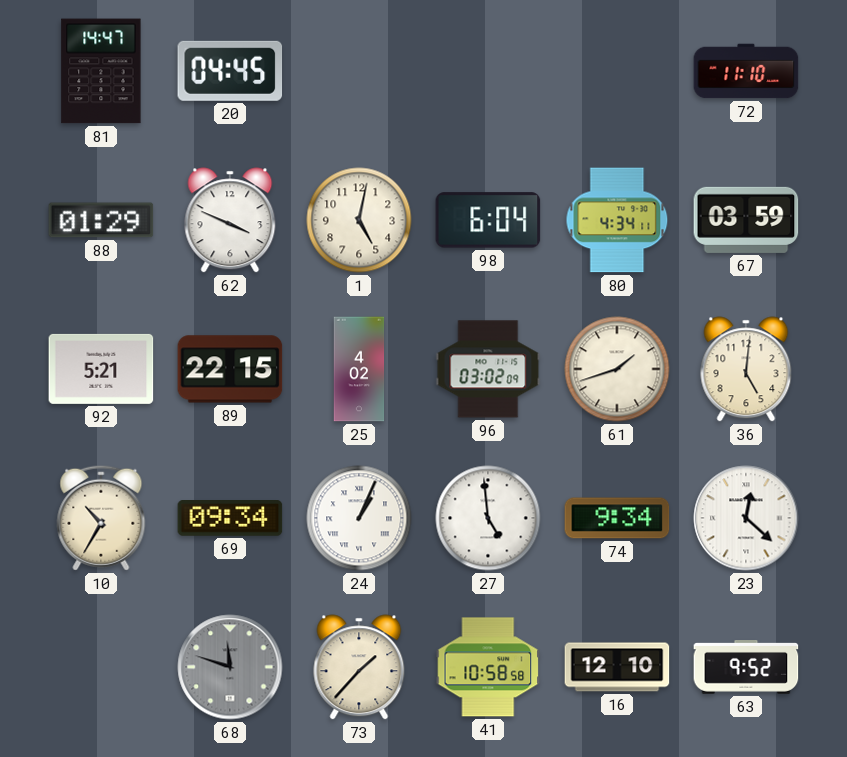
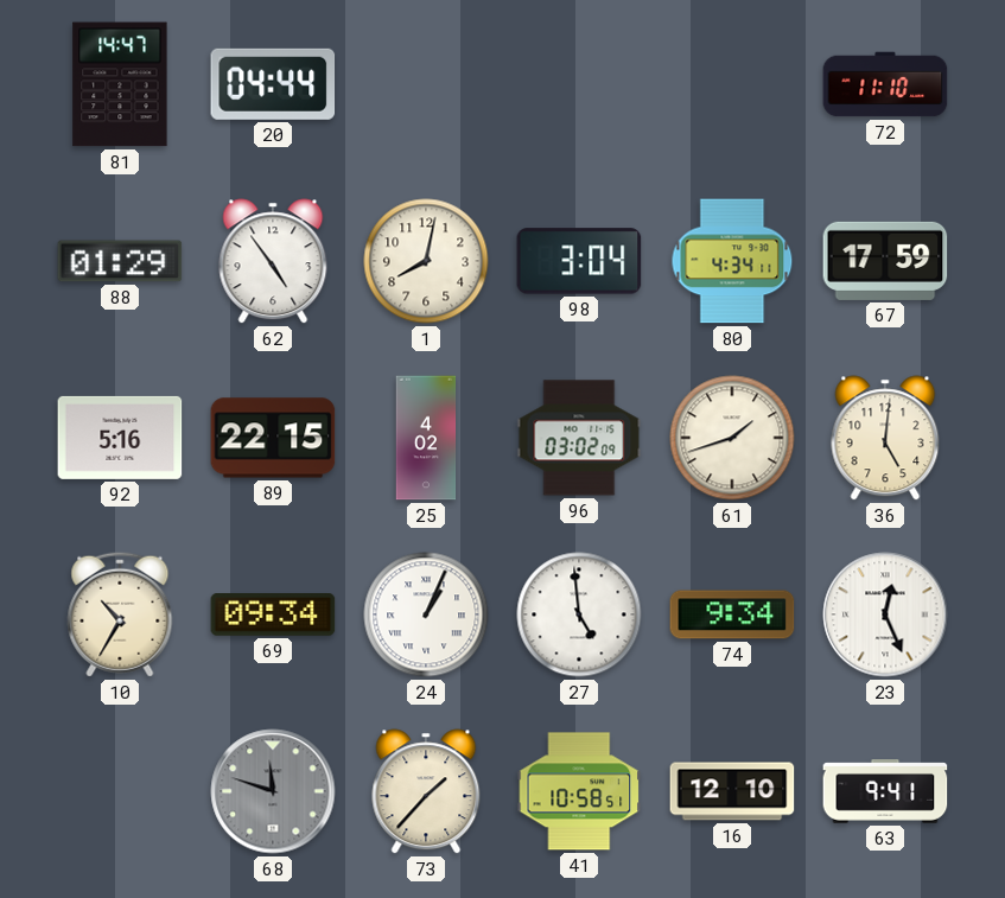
20: 04:45 -> 04:44 (273, 84)
62: 3:49 -> 4:54 (273, 261)
1: 5:02 -> 8:02 (426, 261)
98: 6:04 -> 3:04 (579, 261)
67: 03:59 -> 17:59 (885, 261)
92: 5:21 -> 5:16 (120, 438)
23: 12:22 -> 12:26 (885, 614)
41: 10:58:58 -> 10:58:51 (579, 791)
63: 9:52 -> 9:41 (885, 792)
